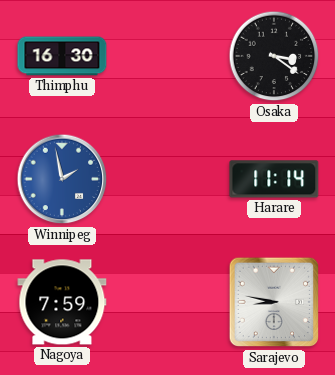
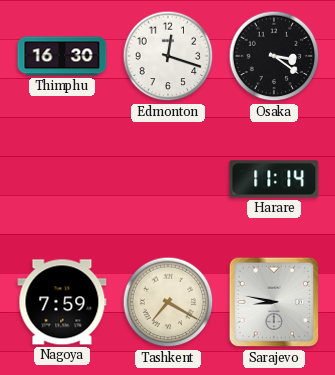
Edmonton: none -> 12:18 (168, 56)
Winnipeg: 1:58 -> none (62, 179)
Tashkent: none -> 7:20 (168, 302)
